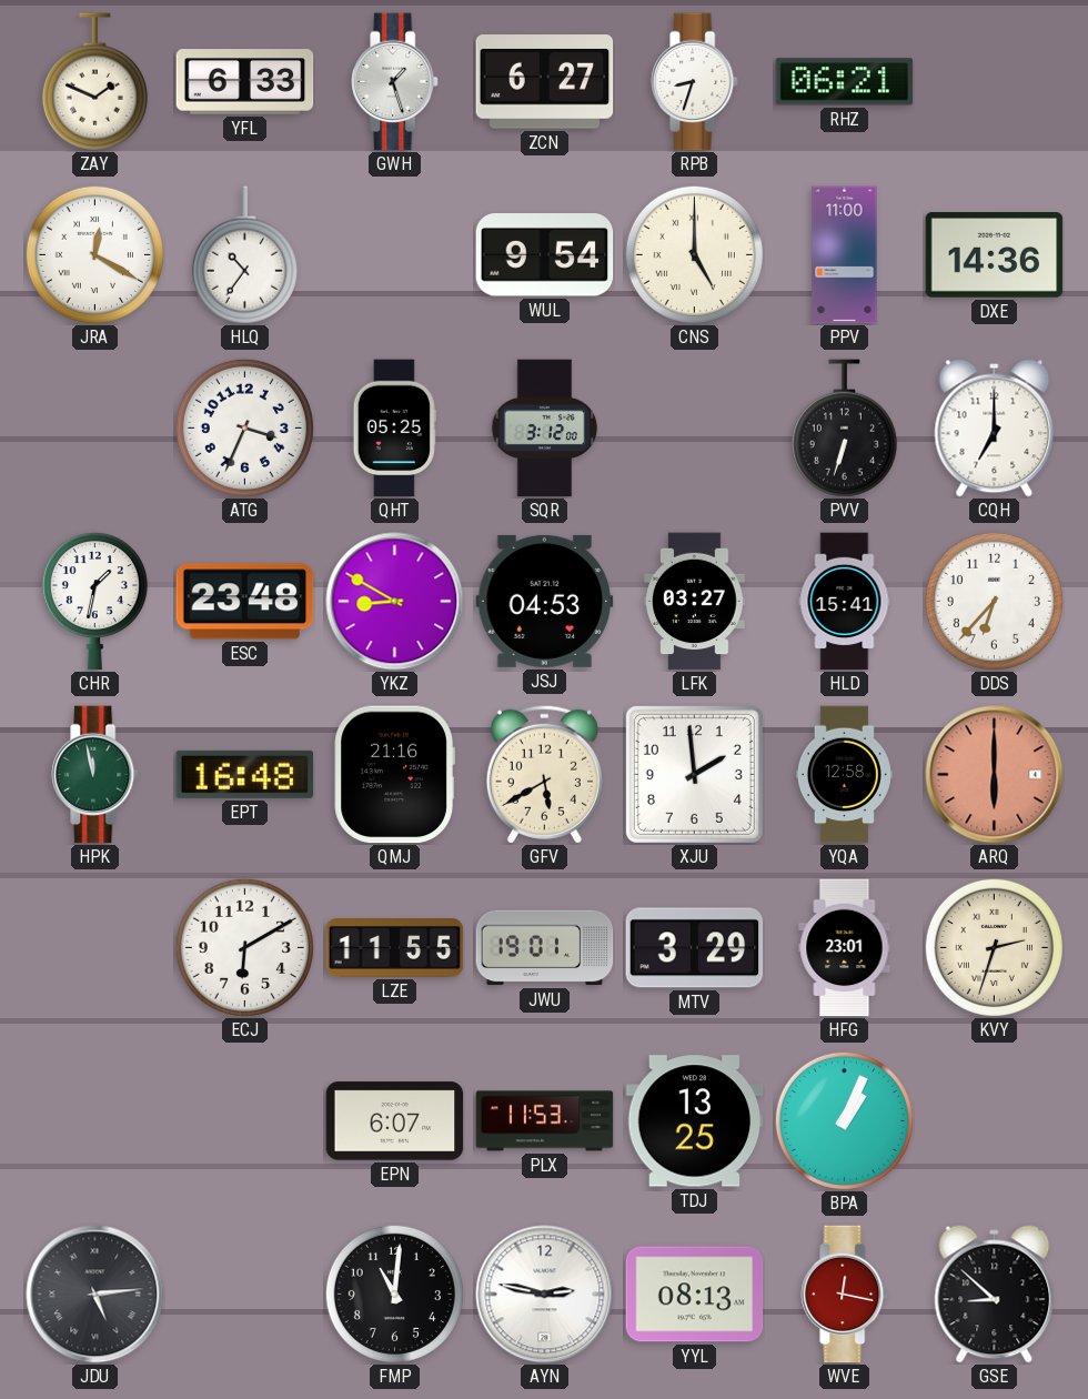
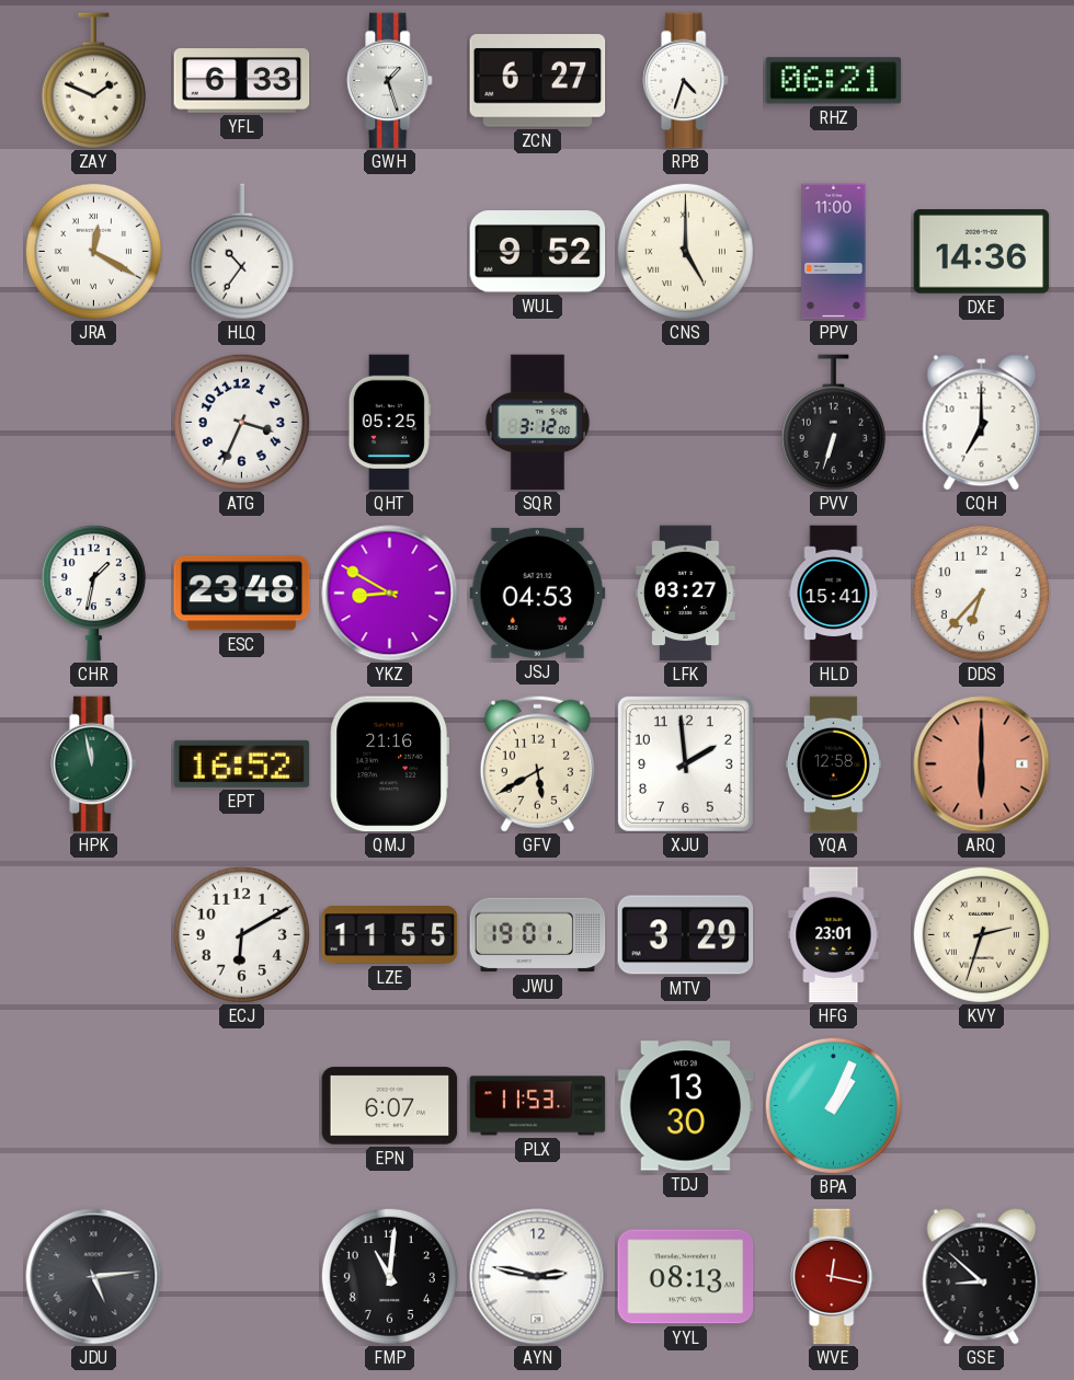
RPB: 8:33 -> 4:33 (686, 81)
WUL: 9:54 -> 9:52 (538, 252)
EPT: 16:48 -> 16:52 (242, 763)
TDJ: 13:25 -> 13:30 (686, 1106)
